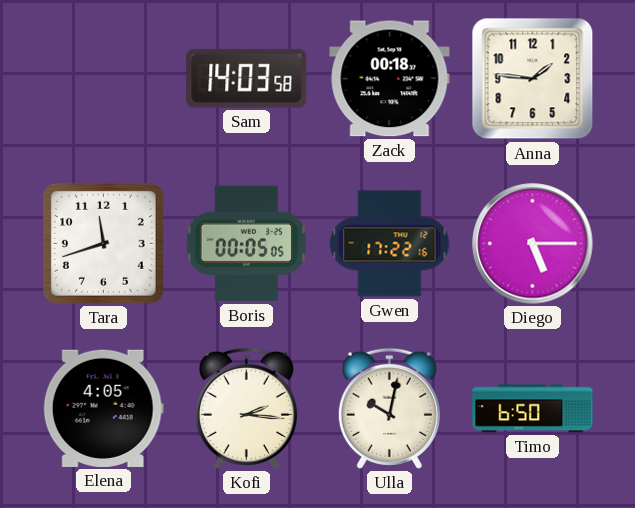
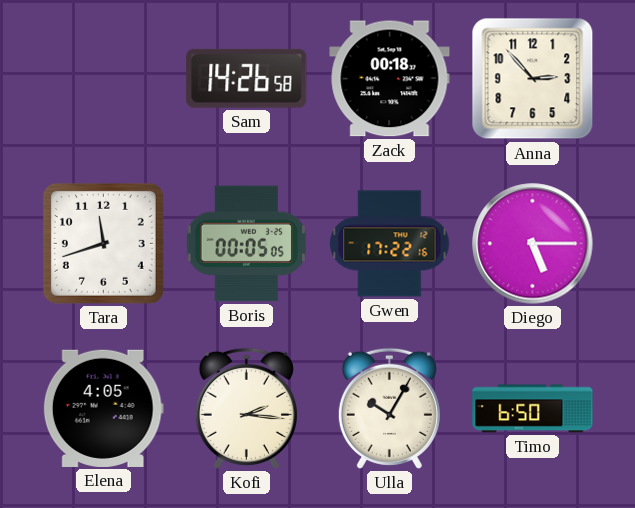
Sam: 14:03 -> 14:26 (247, 78)
Anna: 1:46 -> 2:53 (533, 79)
Ulla: 10:02 -> 10:05 (389, 408)
